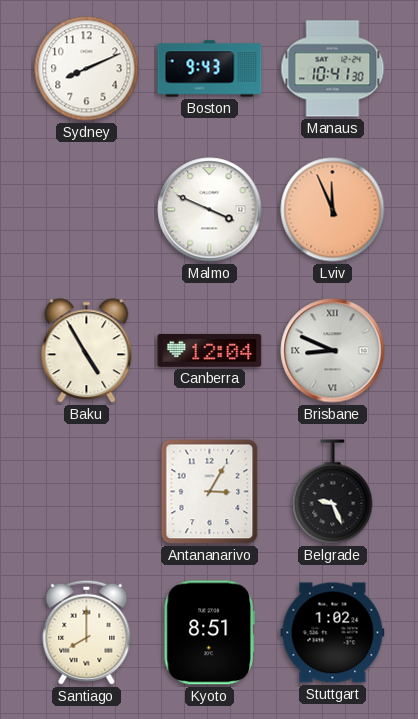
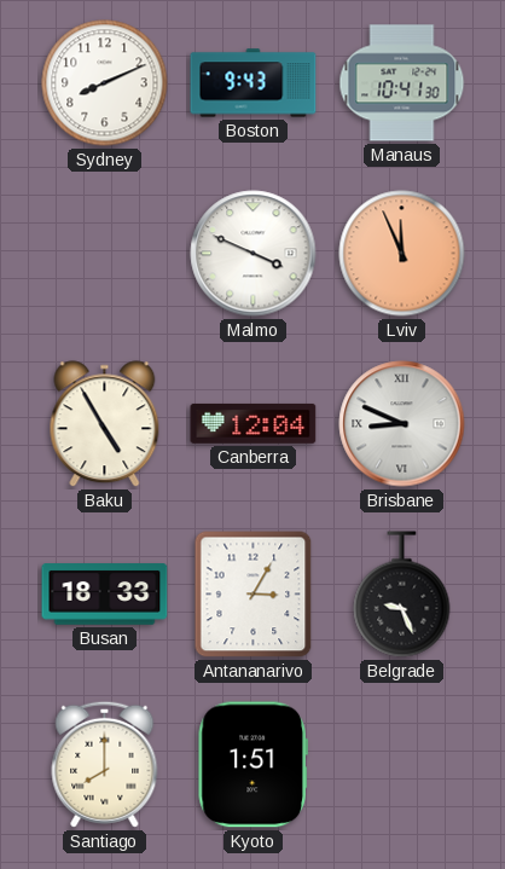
Busan: none -> 18:33 (105, 595)
Kyoto: 8:51 -> 1:51 (252, 765)
Stuttgart: 1:02 -> none (333, 633)
